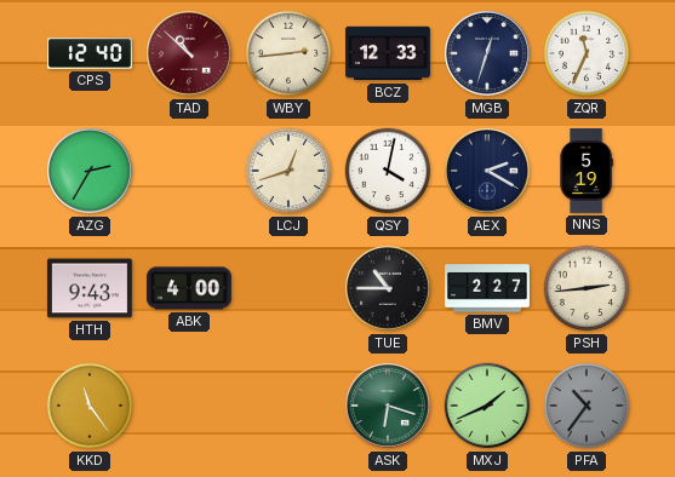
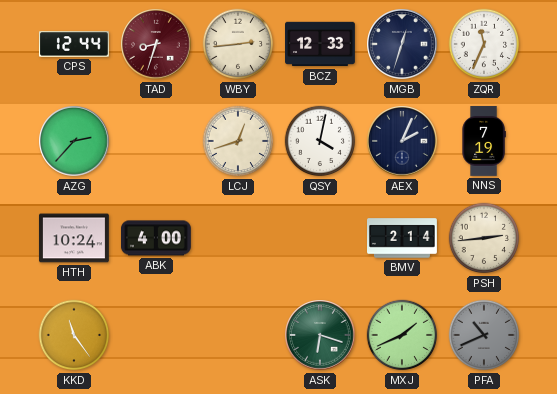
CPS: 12:40 -> 12:44 (74, 44)
TAD: 10:52 -> 8:33 (156, 44)
AZG: 2:35 -> 2:37 (74, 141)
AEX: 2:20 -> 2:04 (402, 141)
NNS: 5:19 -> 7:19 (484, 142)
HTH: 9:43 -> 10:24 (74, 238)
TUE: 10:45 -> none (388, 288)
BMV: 2:27 -> 2:14 (403, 238)
PFA: 10:36 -> 10:41 (484, 335)
